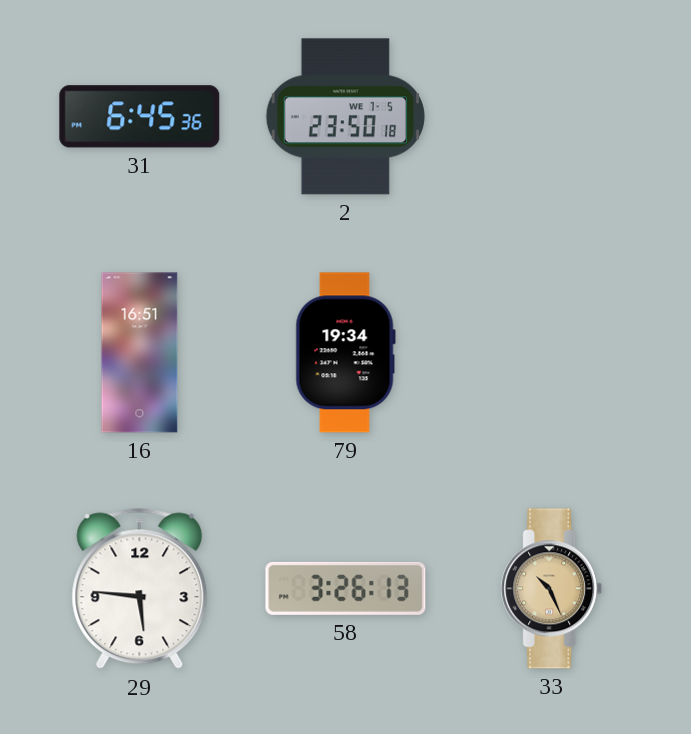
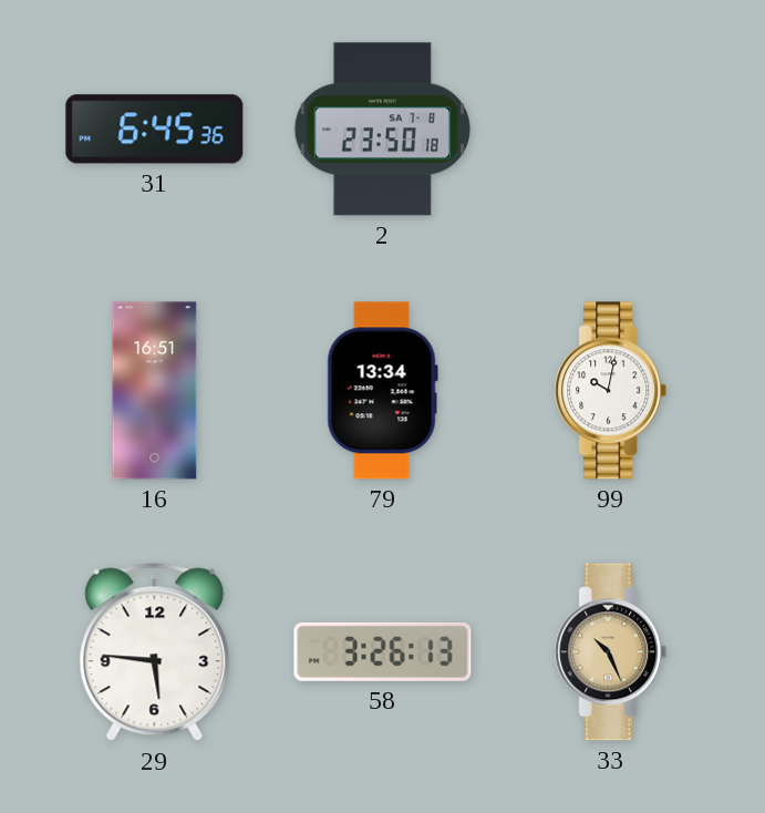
2 date: WE 7-5 -> SA 7-8 (382, 130)
79: 19:34 -> 13:34 (382, 391)
99: none -> 10:02 (611, 391)
